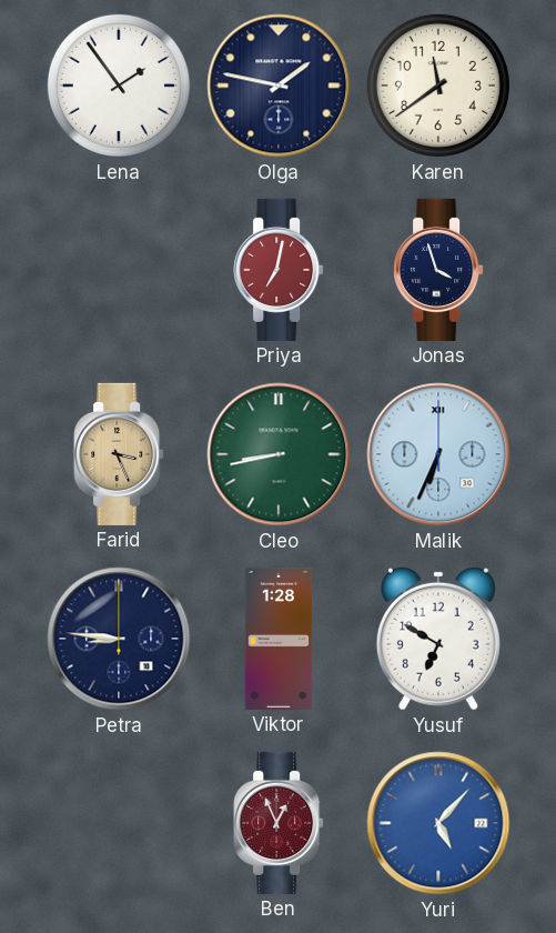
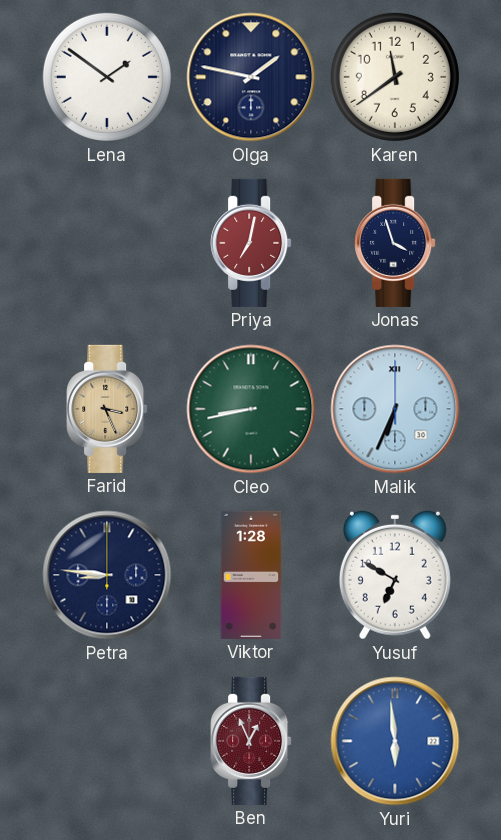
Lena: 1:54 -> 1:51 (107, 77)
Yuri: 5:07 -> 5:59 (395, 741)
